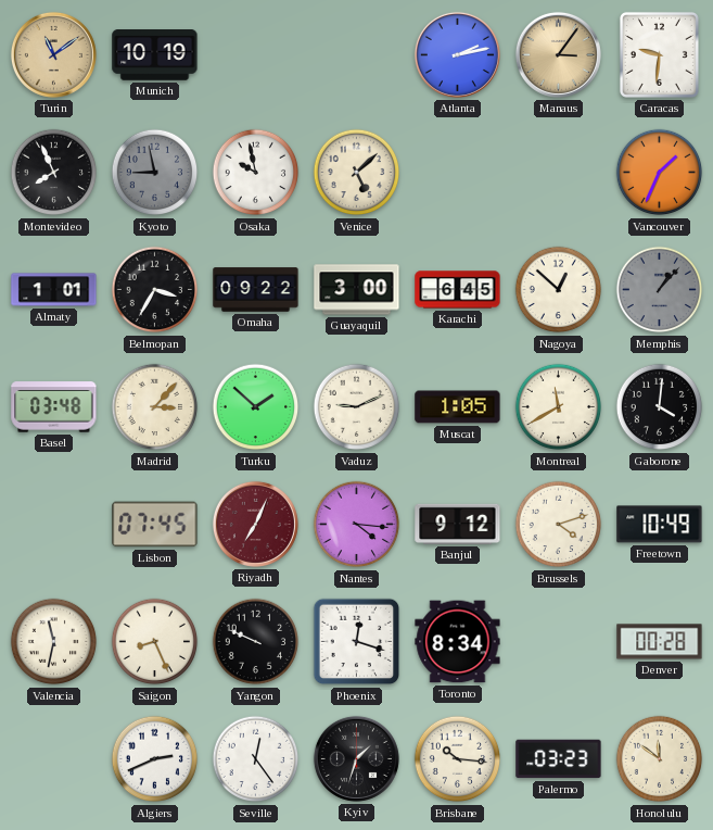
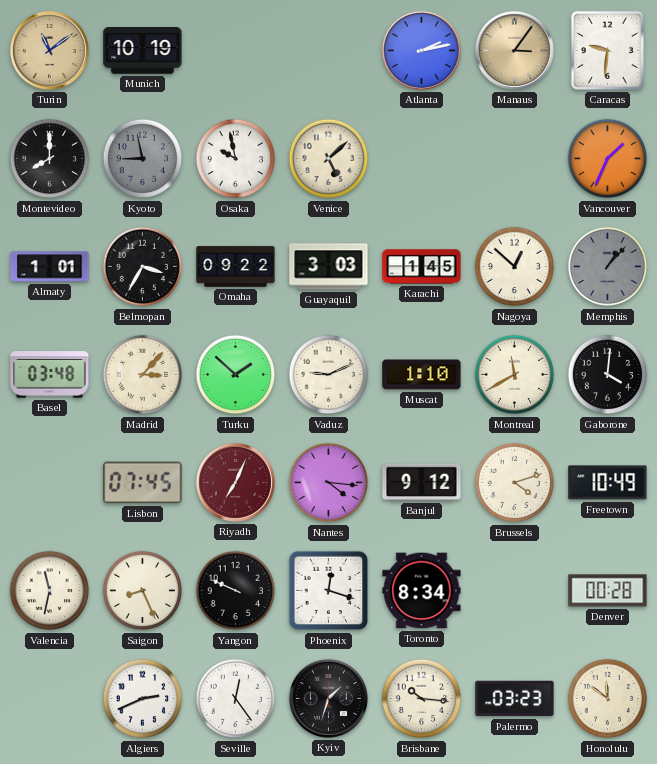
Montevideo: 7:56 -> 8:00 (50, 159)
Guayaquil: 3:00 -> 3:03 (329, 267)
Karachi: 6:45 -> 1:45 (422, 267)
Muscat: 1:05 -> 1:10 (422, 375)
